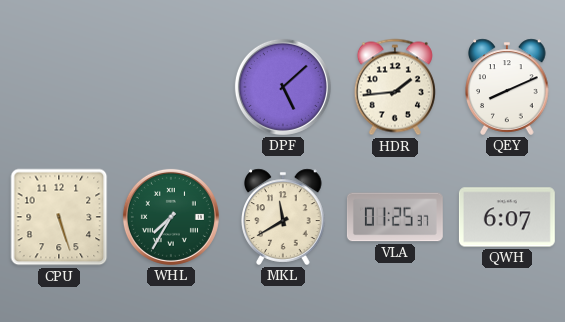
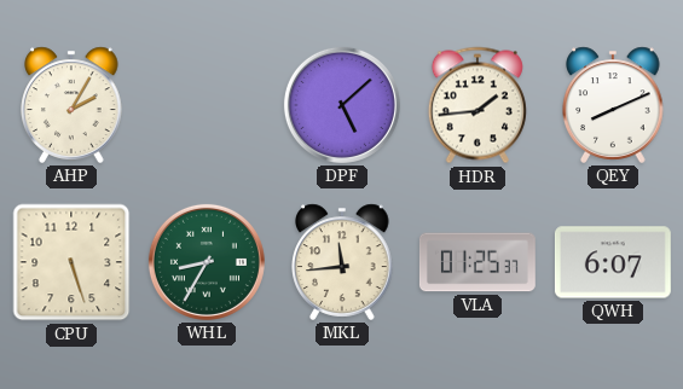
AHP: none -> 2:05 (71, 105)
WHL: 7:35 -> 8:35 (207, 262)
MKL: 11:40 -> 11:44 (342, 262)
